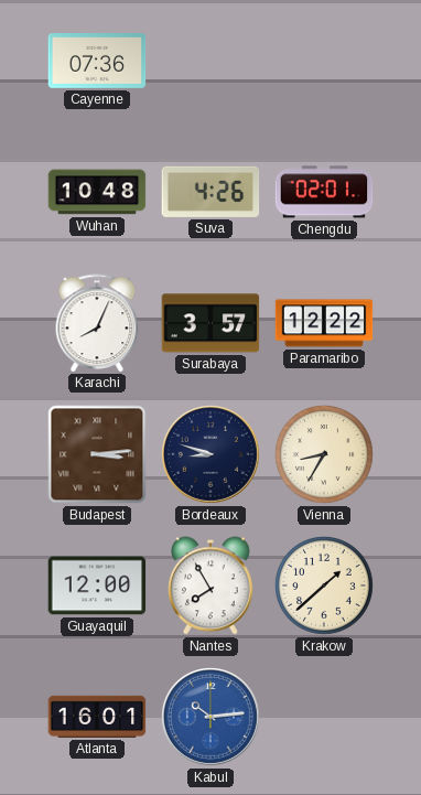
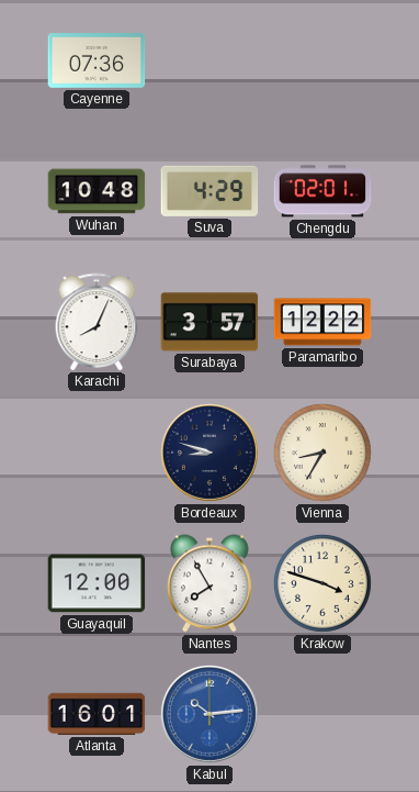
Suva: 4:26 -> 4:29 (209, 191)
Budapest: 3:14 -> none (97, 454)
Krakow: 1:38 -> 3:48 (324, 584)
